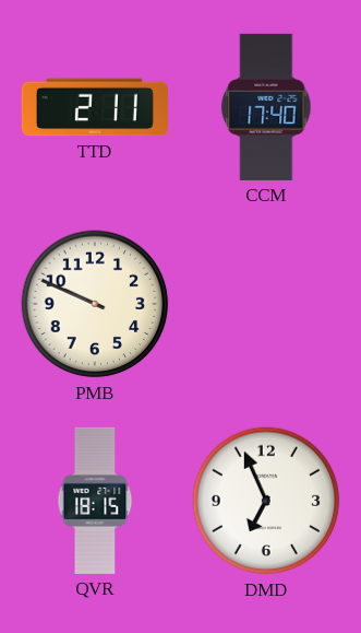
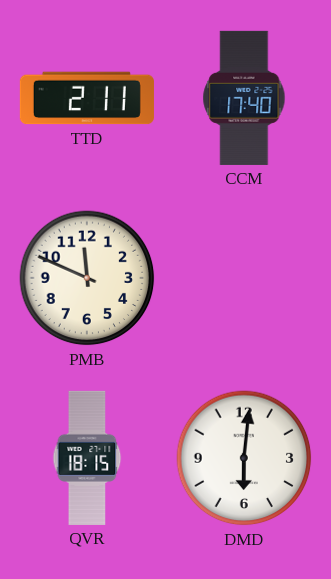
PMB: 9:49 -> 11:49 (87, 278)
DMD: 6:56 -> 6:01 (244, 458)
